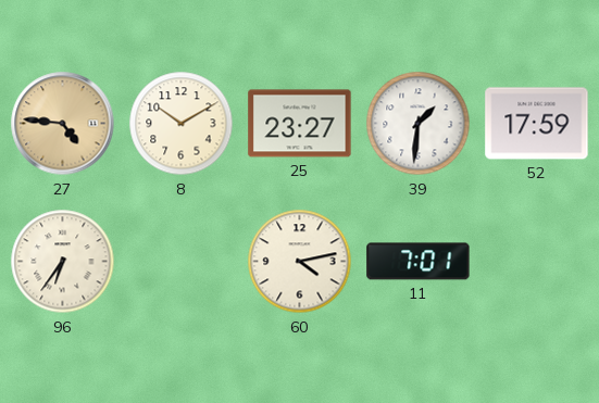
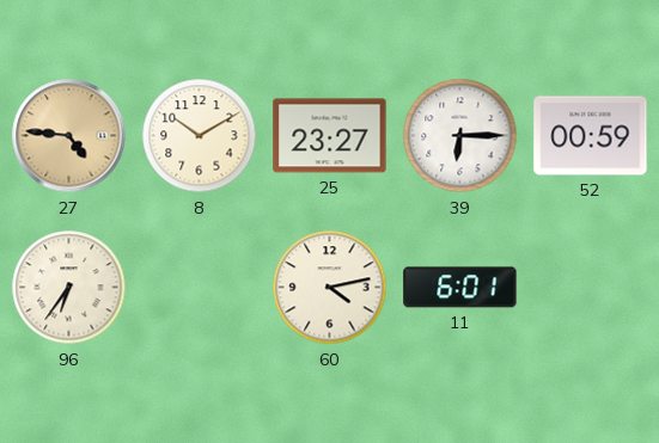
39: 1:31 -> 6:15 (460, 136)
52: 17:59 -> 00:59 (591, 136)
11: 7:01 -> 6:01 (460, 288)
